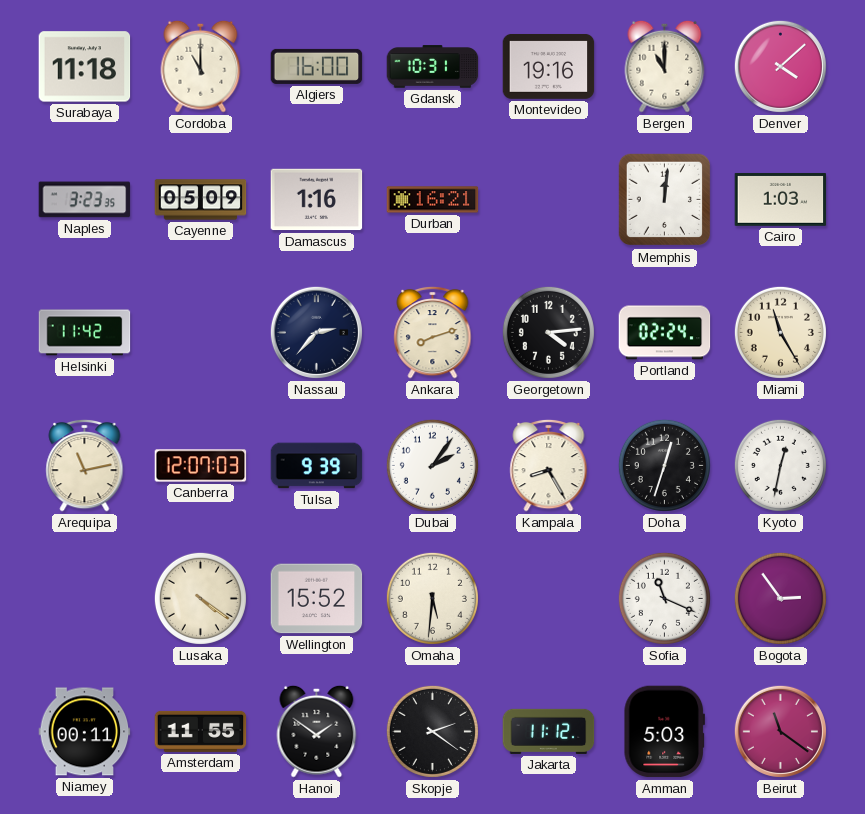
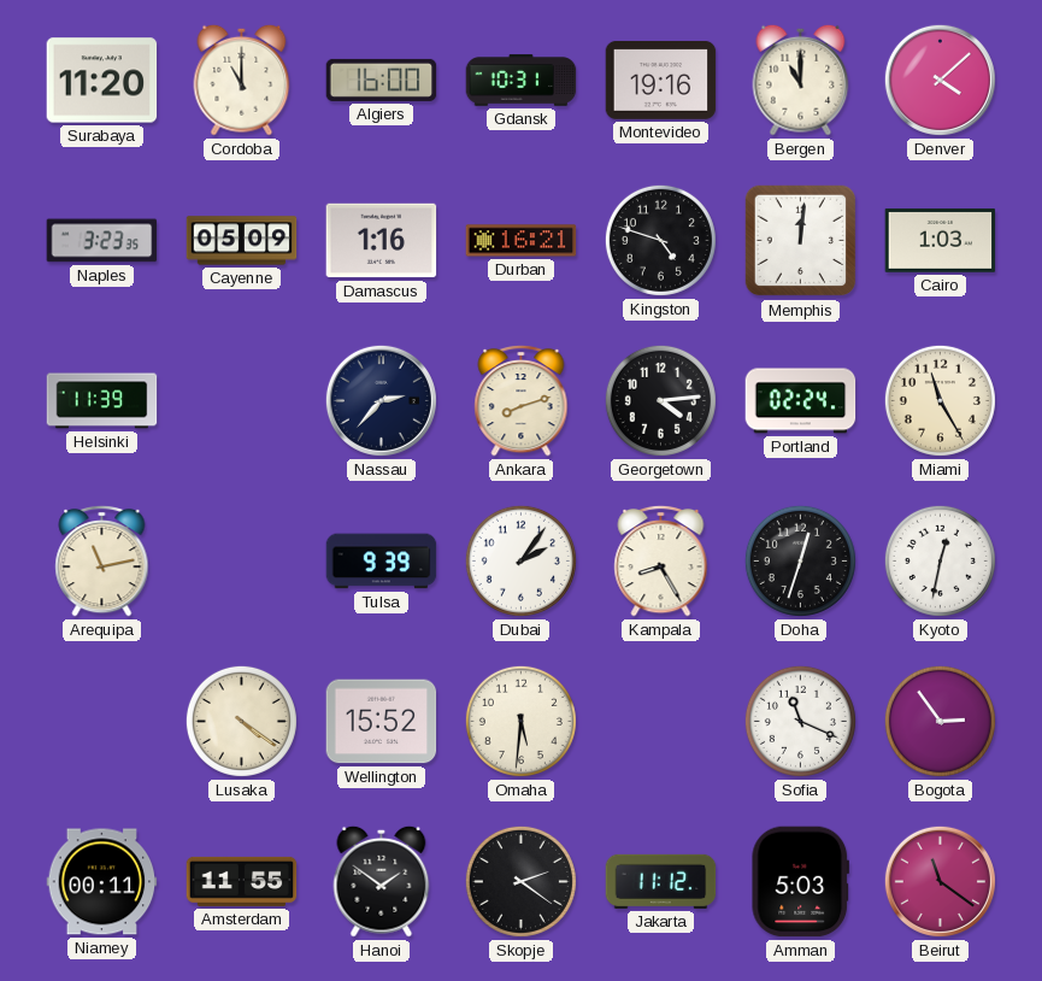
Surabaya: 11:18 -> 11:20 (102, 81)
Kingston: none -> 4:48 (660, 240)
Helsinki: 11:42 -> 11:39 (102, 401)
Canberra: 12:07 -> none (201, 466)
